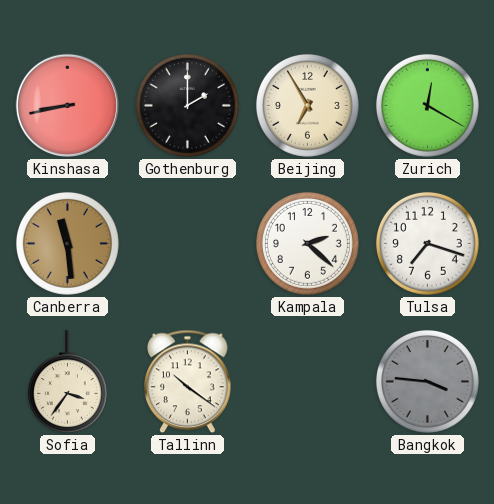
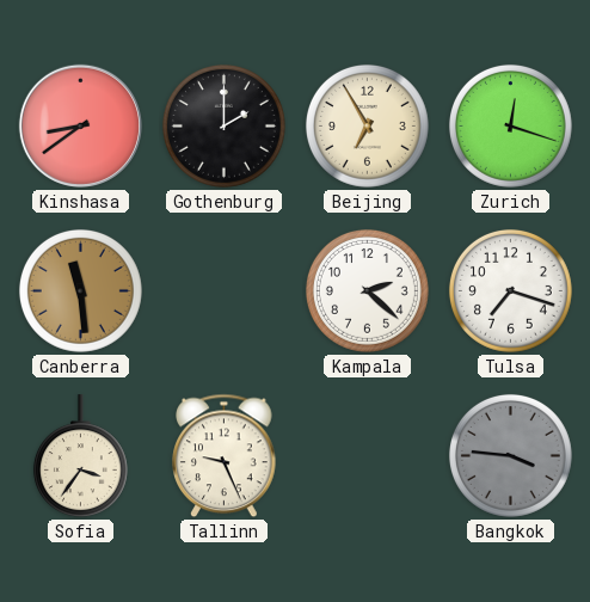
Kinshasa: 8:43 -> 8:39 (80, 125)
Zurich: 12:20 -> 12:18 (510, 125)
Tallinn: 10:21 -> 9:26 (225, 456)
